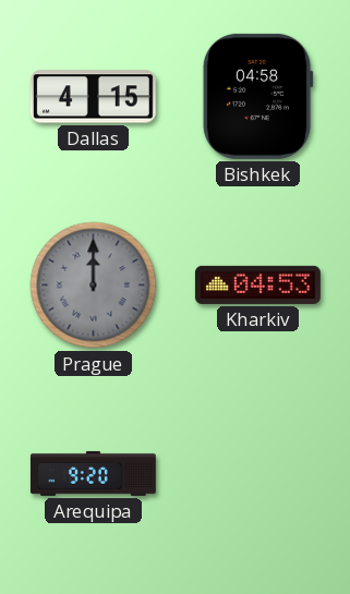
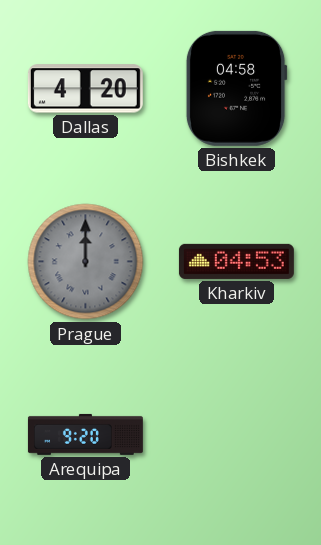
Dallas: 4:15 -> 4:20 (85, 89)
